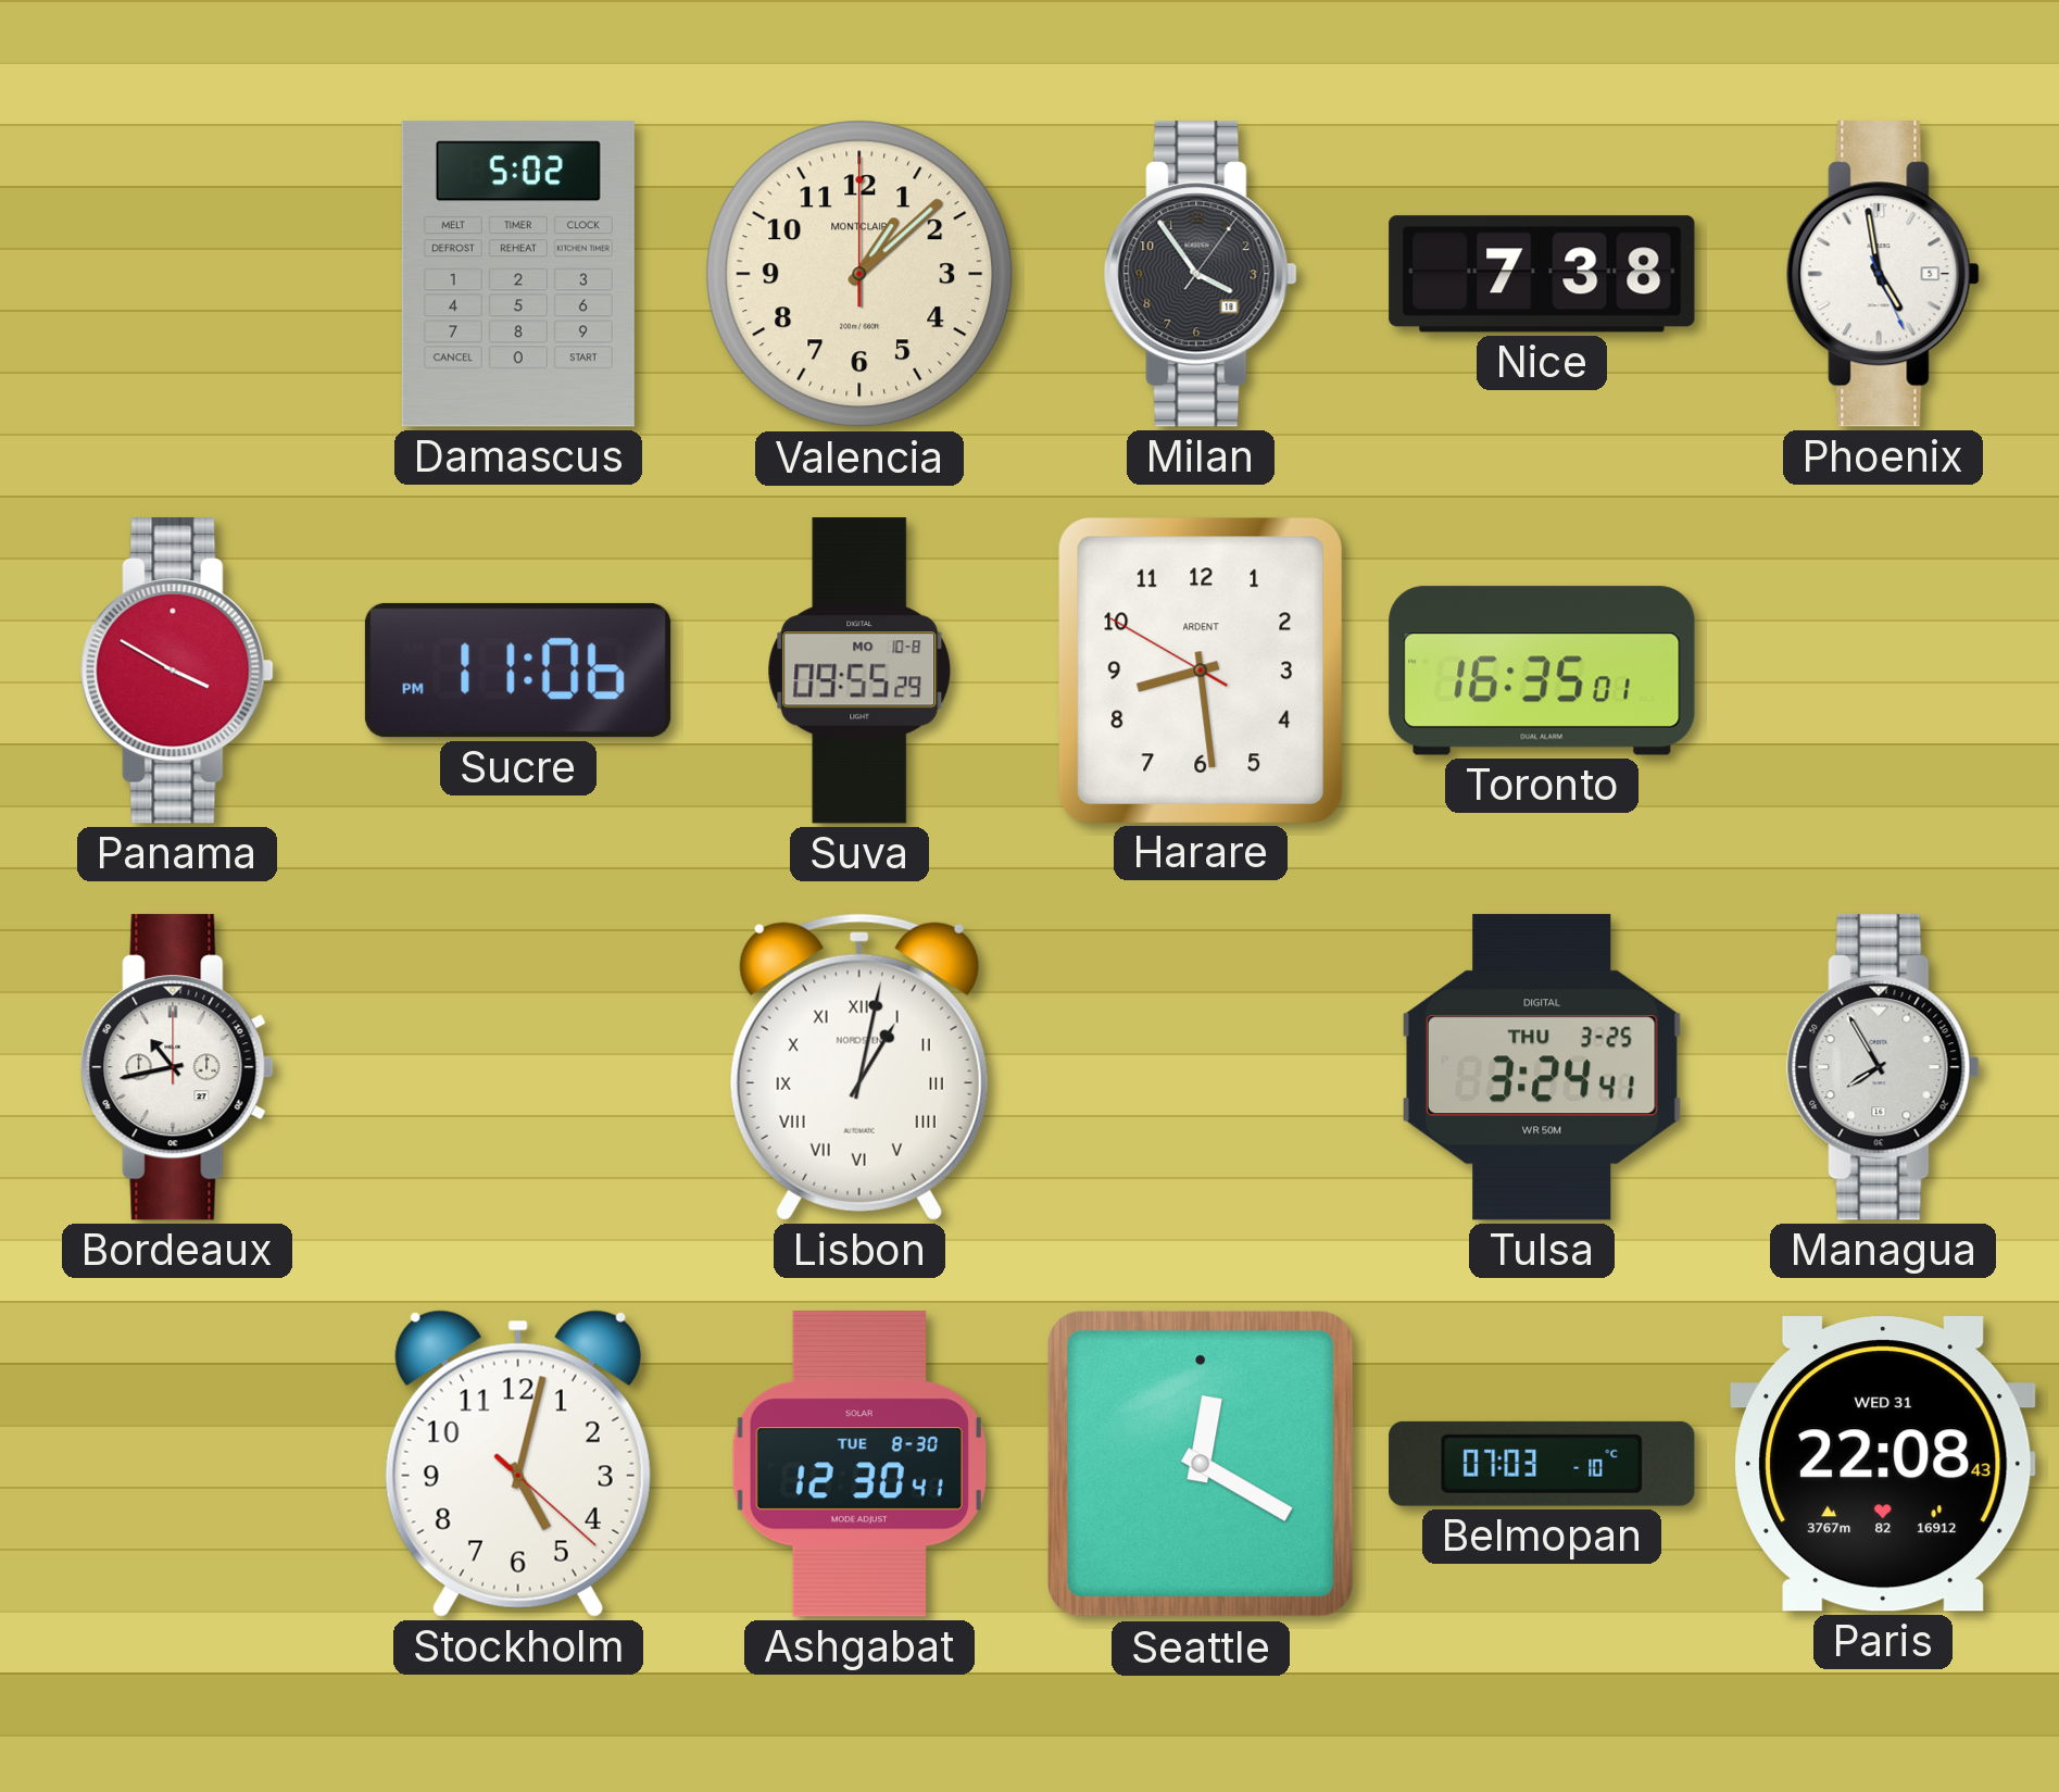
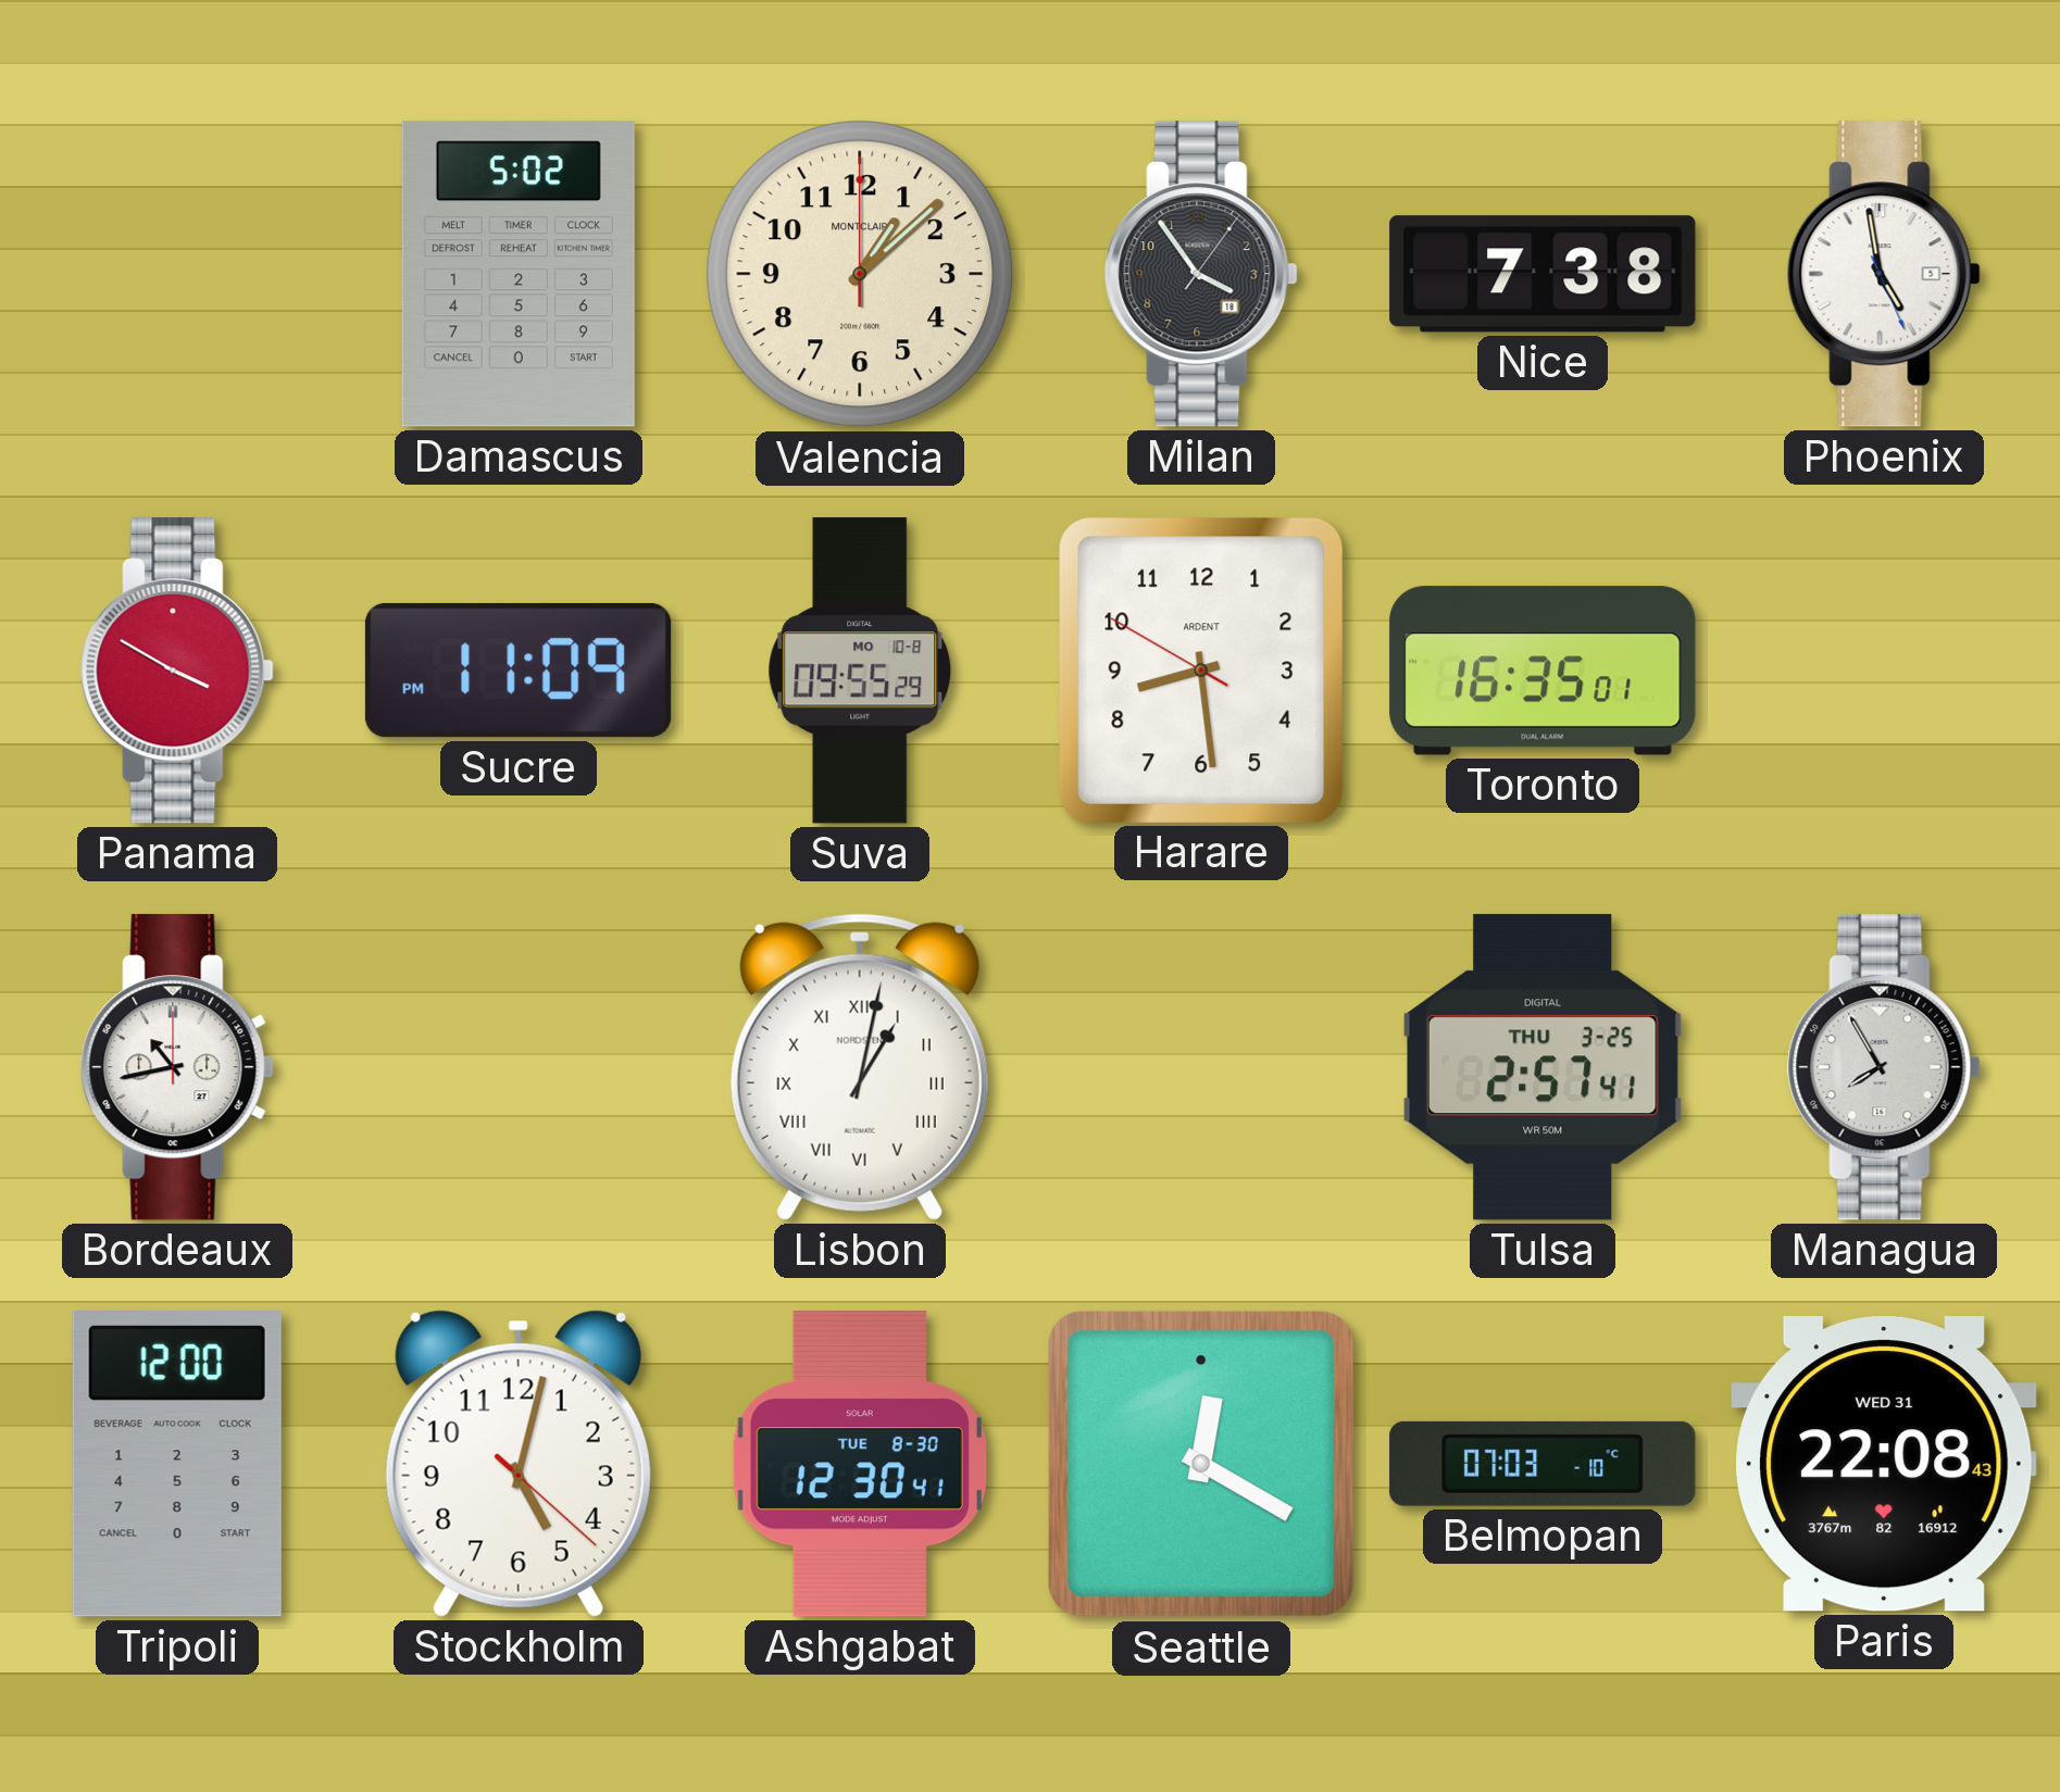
Sucre: 11:06 -> 11:09 (519, 671)
Tulsa: 3:24 -> 2:57 (1543, 1067)
Tripoli: none -> 12:00 (177, 1464)
